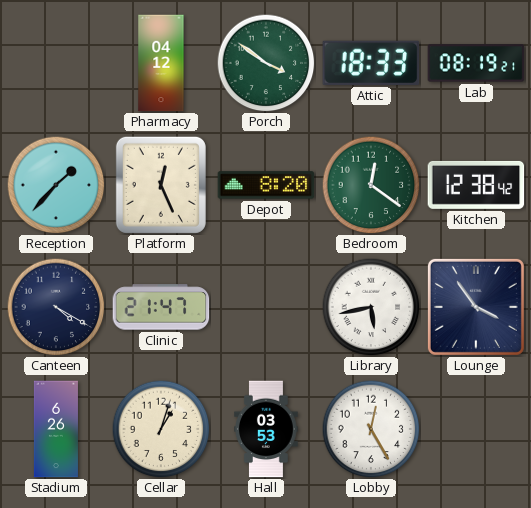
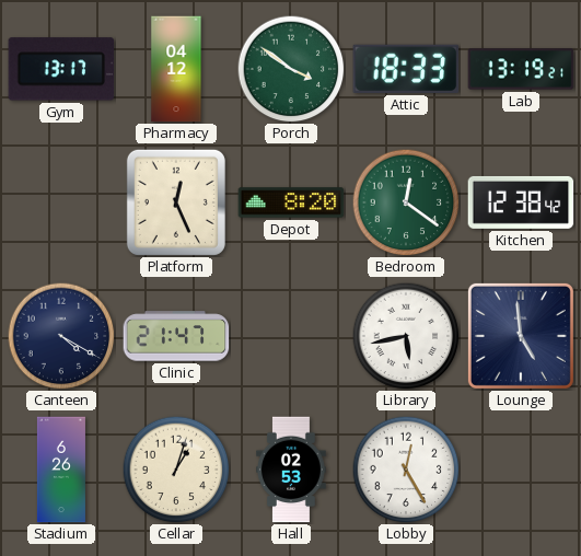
Gym: none -> 13:17 (61, 69)
Lab: 08:19 -> 13:19 (521, 69)
Reception: 1:37 -> none (56, 185)
Lounge: 3:54 -> 4:59 (521, 336)
Hall: 03:53 -> 02:53 (292, 470)
